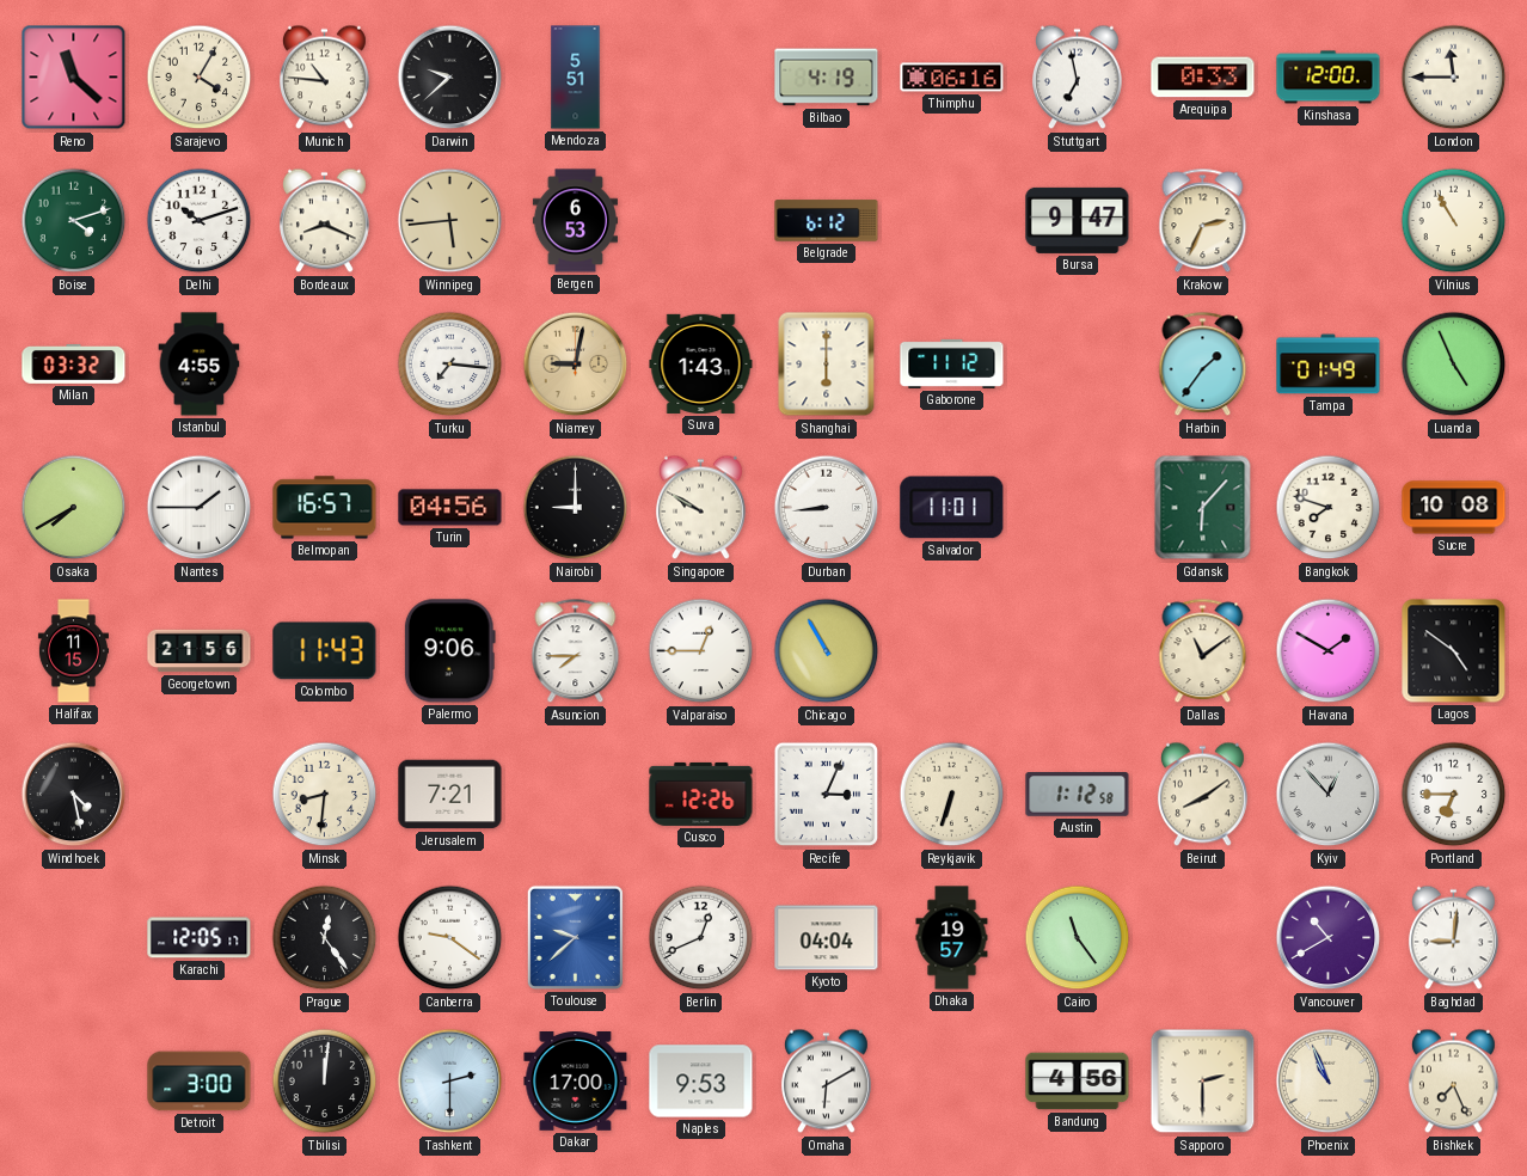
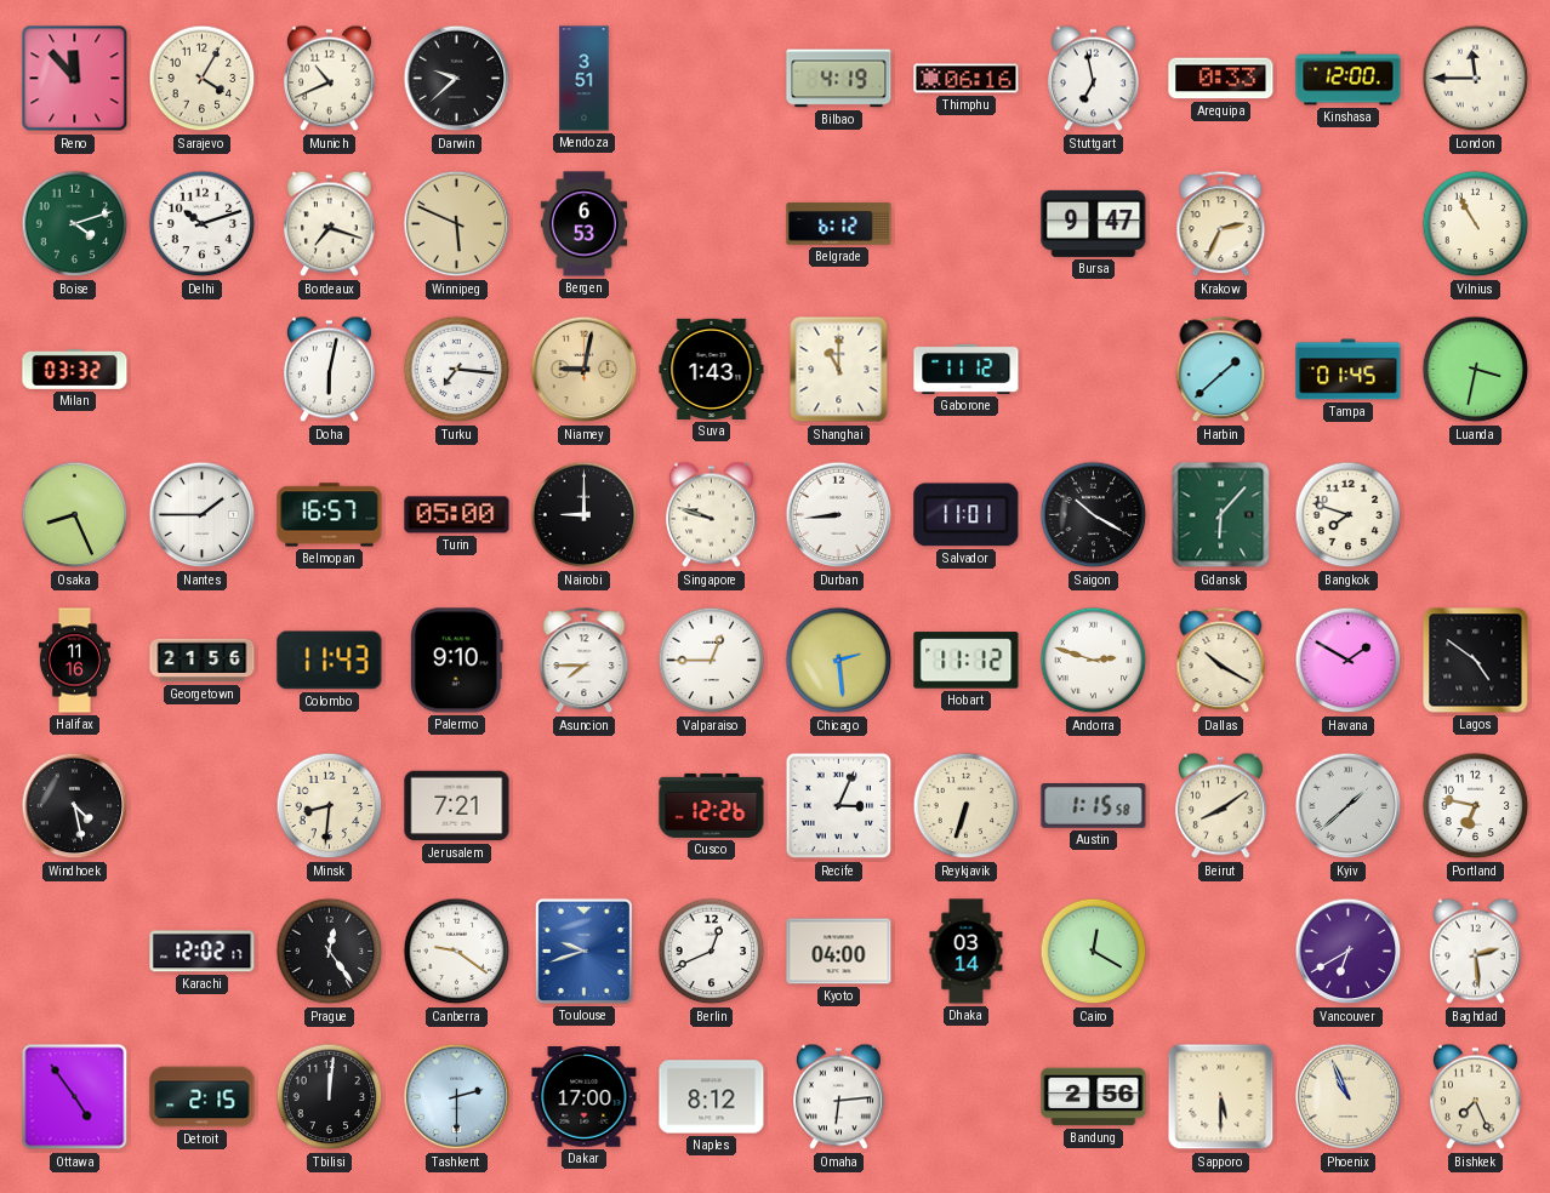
Reno: 11:22 -> 11:53 (75, 79)
Munich: 10:46 -> 10:41 (329, 79)
Mendoza: 5:51 -> 3:51 (585, 79)
Bordeaux: 8:19 -> 7:18 (329, 224)
Winnipeg: 5:44 -> 5:49 (457, 224)
Istanbul: 4:55 -> none (200, 365)
Doha: none -> 6:02 (329, 370)
Shanghai: 6:00 -> 11:00 (839, 370)
Harbin: 1:36 -> 1:38 (1221, 370)
Tampa: 01:49 -> 01:45 (1349, 370)
Luanda: 4:56 -> 3:32 (1476, 370)
Osaka: 7:40 -> 8:26 (75, 515)
Turin: 04:56 -> 05:00 (457, 515)
Singapore: 9:50 -> 9:48 (711, 515)
Saigon: none -> 10:20 (1094, 515)
Sucre: 10:08 -> none (1454, 508)
Halifax: 11:15 -> 11:16 (74, 661)
Palermo: 9:06 -> 9:10 (456, 661)
Chicago: 10:55 -> 2:29 (839, 661)
Hobart: none -> 11:12 (967, 661)
Andorra: none -> 2:48 (1094, 661)
Dallas: 11:09 -> 10:20 (1221, 661)
Austin: 1:12 -> 1:15 (1094, 806)
Kyiv: 12:53 -> 1:38 (1349, 806)
Portland: 6:45 -> 6:47 (1476, 806)
Karachi: 12:05 -> 12:02 (203, 952)
Toulouse: 9:38 -> 9:42 (583, 951)
Kyoto: 04:04 -> 04:00 (839, 952)
Dhaka: 19:57 -> 03:14 (967, 952)
Cairo: 11:24 -> 12:20 (1094, 952)
Vancouver: 10:40 -> 6:40 (1349, 952)
Baghdad: 9:01 -> 2:29 (1475, 952)
Ottawa: none -> 4:54 (75, 1097)
Detroit: 3:00 -> 2:15 (203, 1097)
Naples: 9:53 -> 8:12 (712, 1097)
Omaha: 6:10 -> 6:14 (838, 1097)
Bandung: 4:56 -> 2:56 (1094, 1097)
Sapporo: 2:30 -> 5:30 (1221, 1097)
